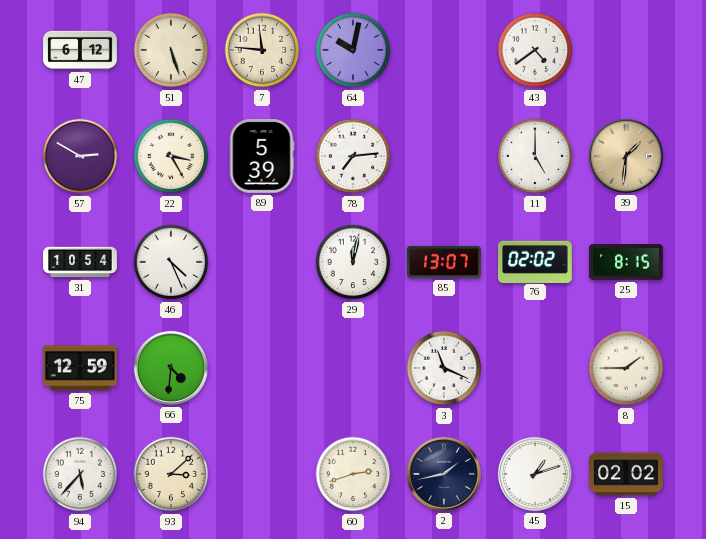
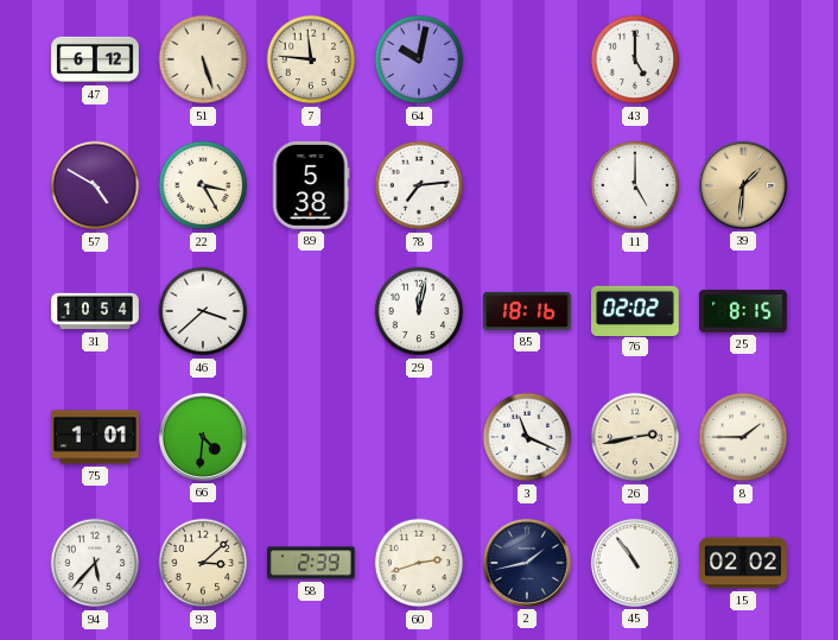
43: 4:39 -> 5:00 (635, 59)
57: 2:50 -> 4:50 (95, 185)
89: 5:39 -> 5:38 (311, 186)
46: 4:26 -> 3:38 (203, 311)
85: 13:07 -> 18:16 (527, 311)
75: 12:59 -> 1:01 (95, 437)
26: none -> 2:43 (635, 437)
58: none -> 2:39 (312, 563)
45: 1:12 -> 10:54 (635, 563)
